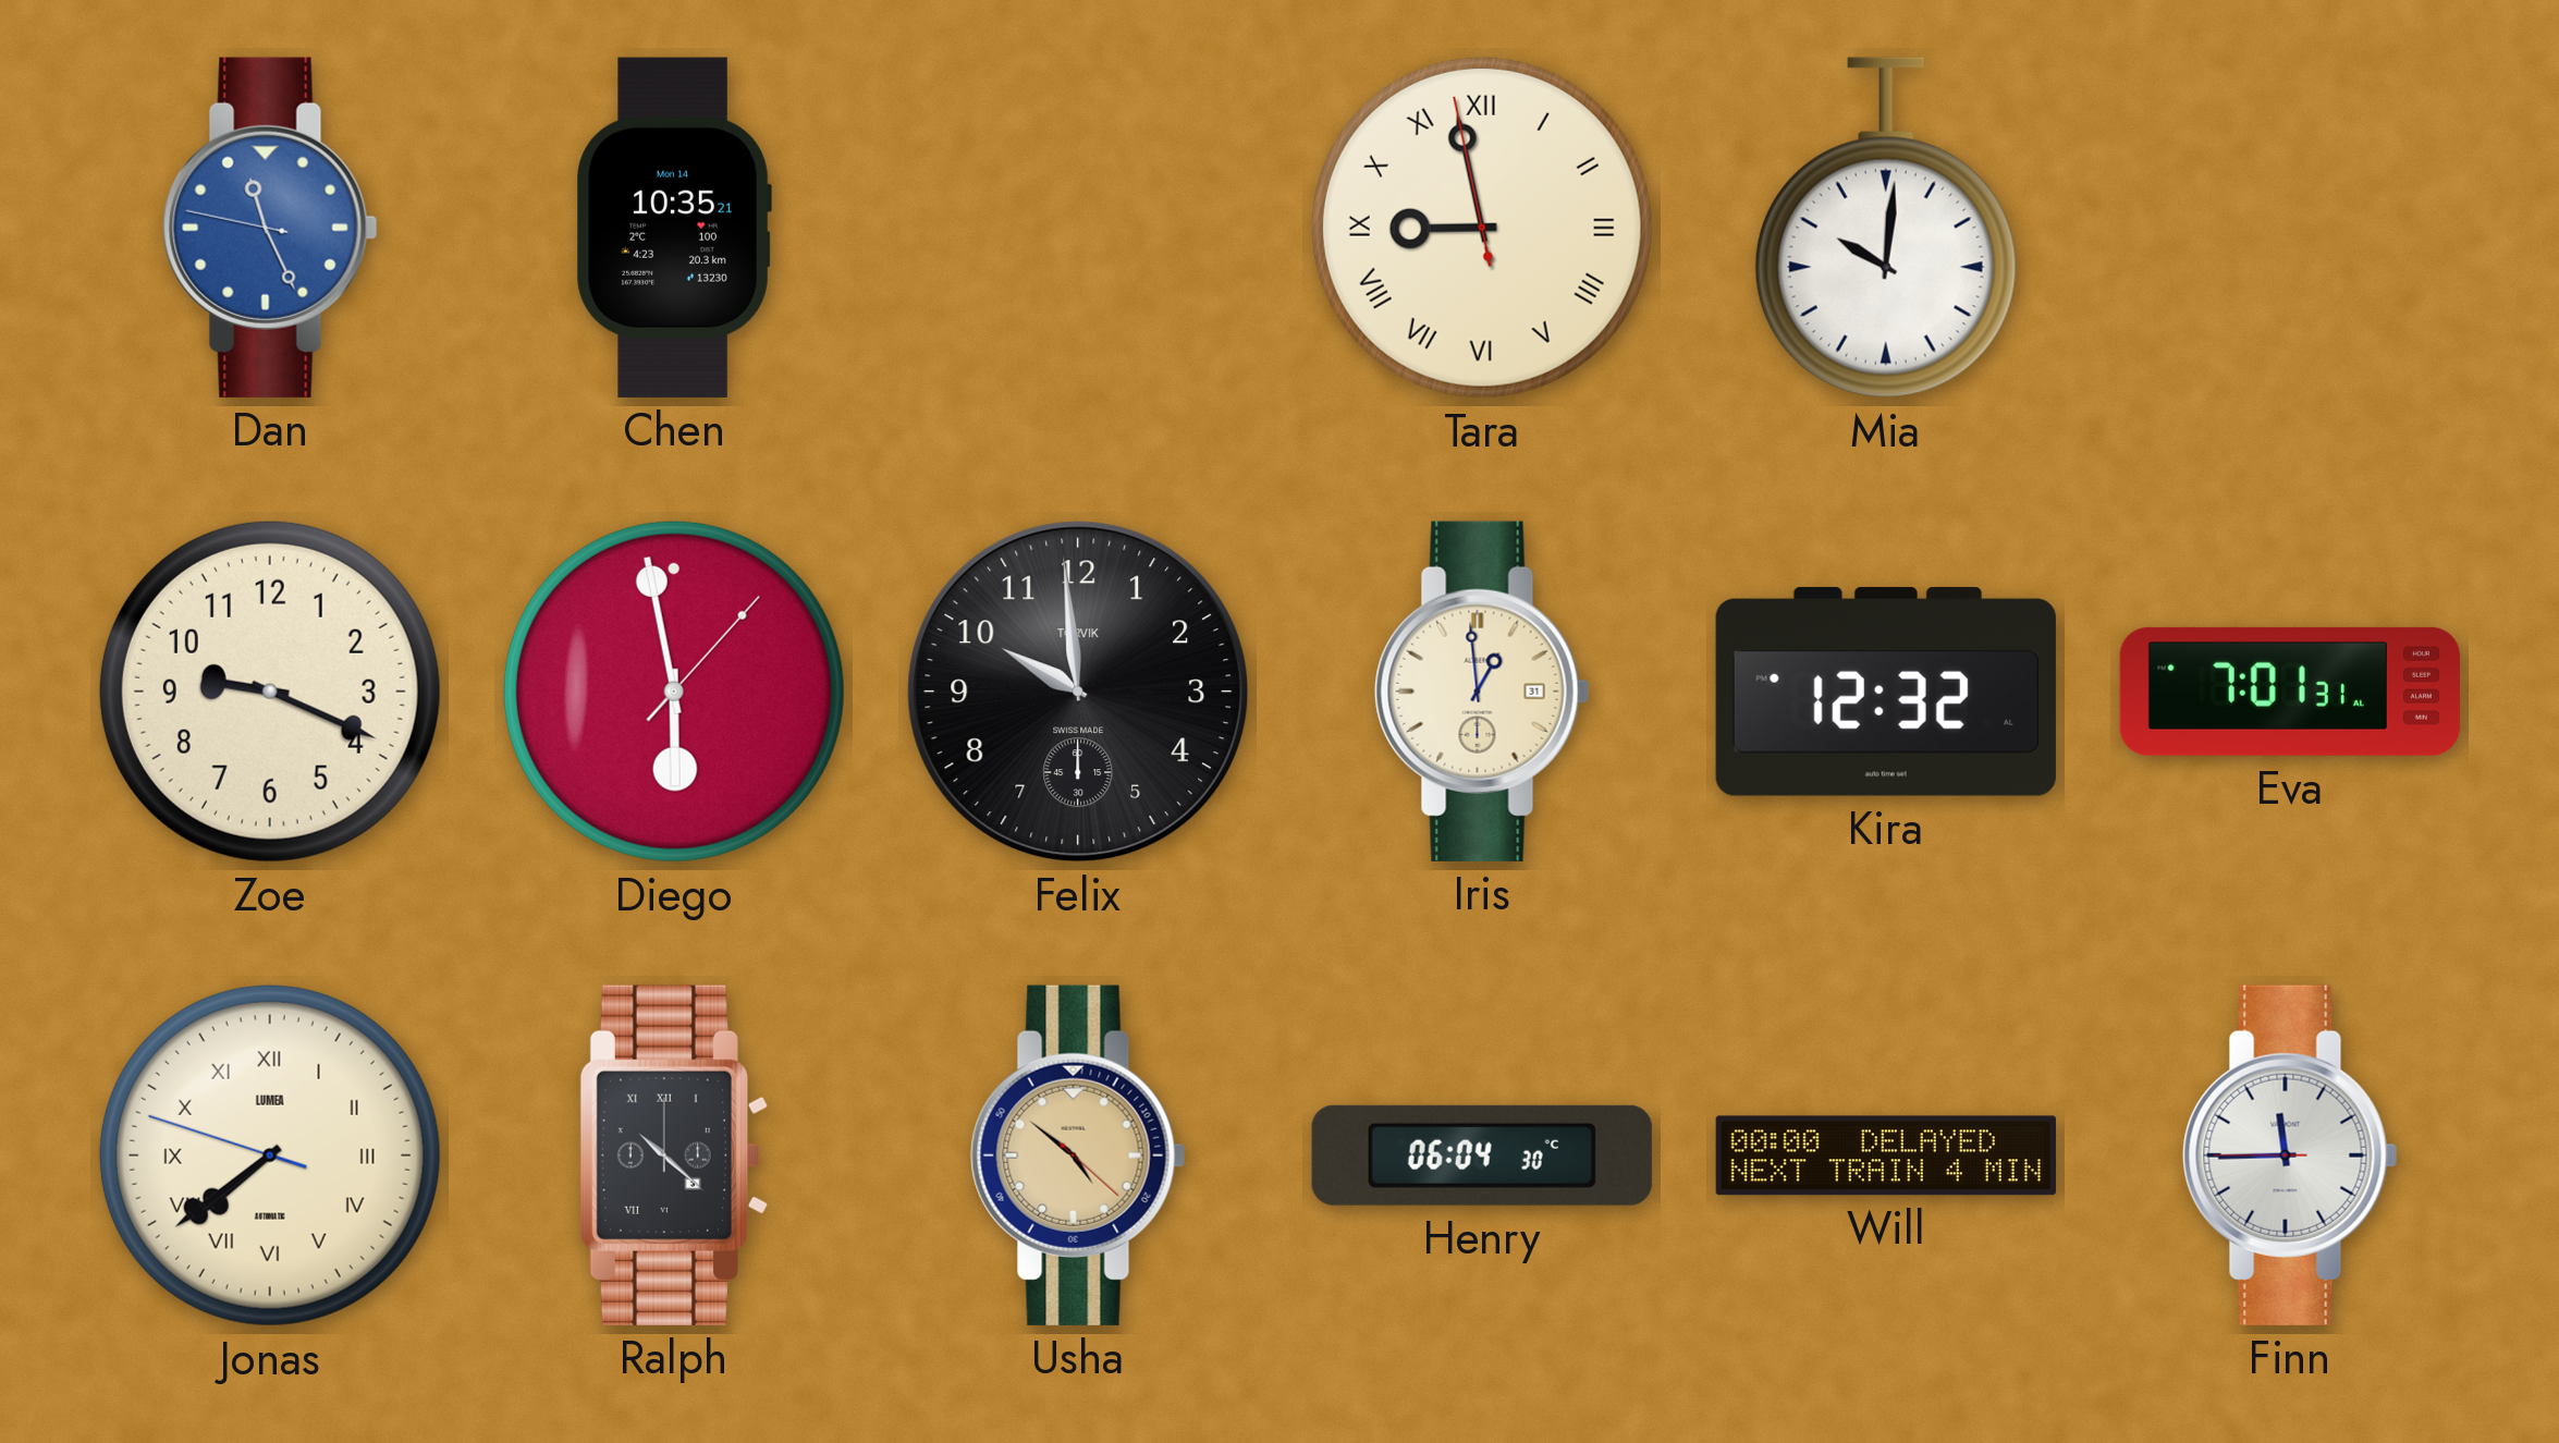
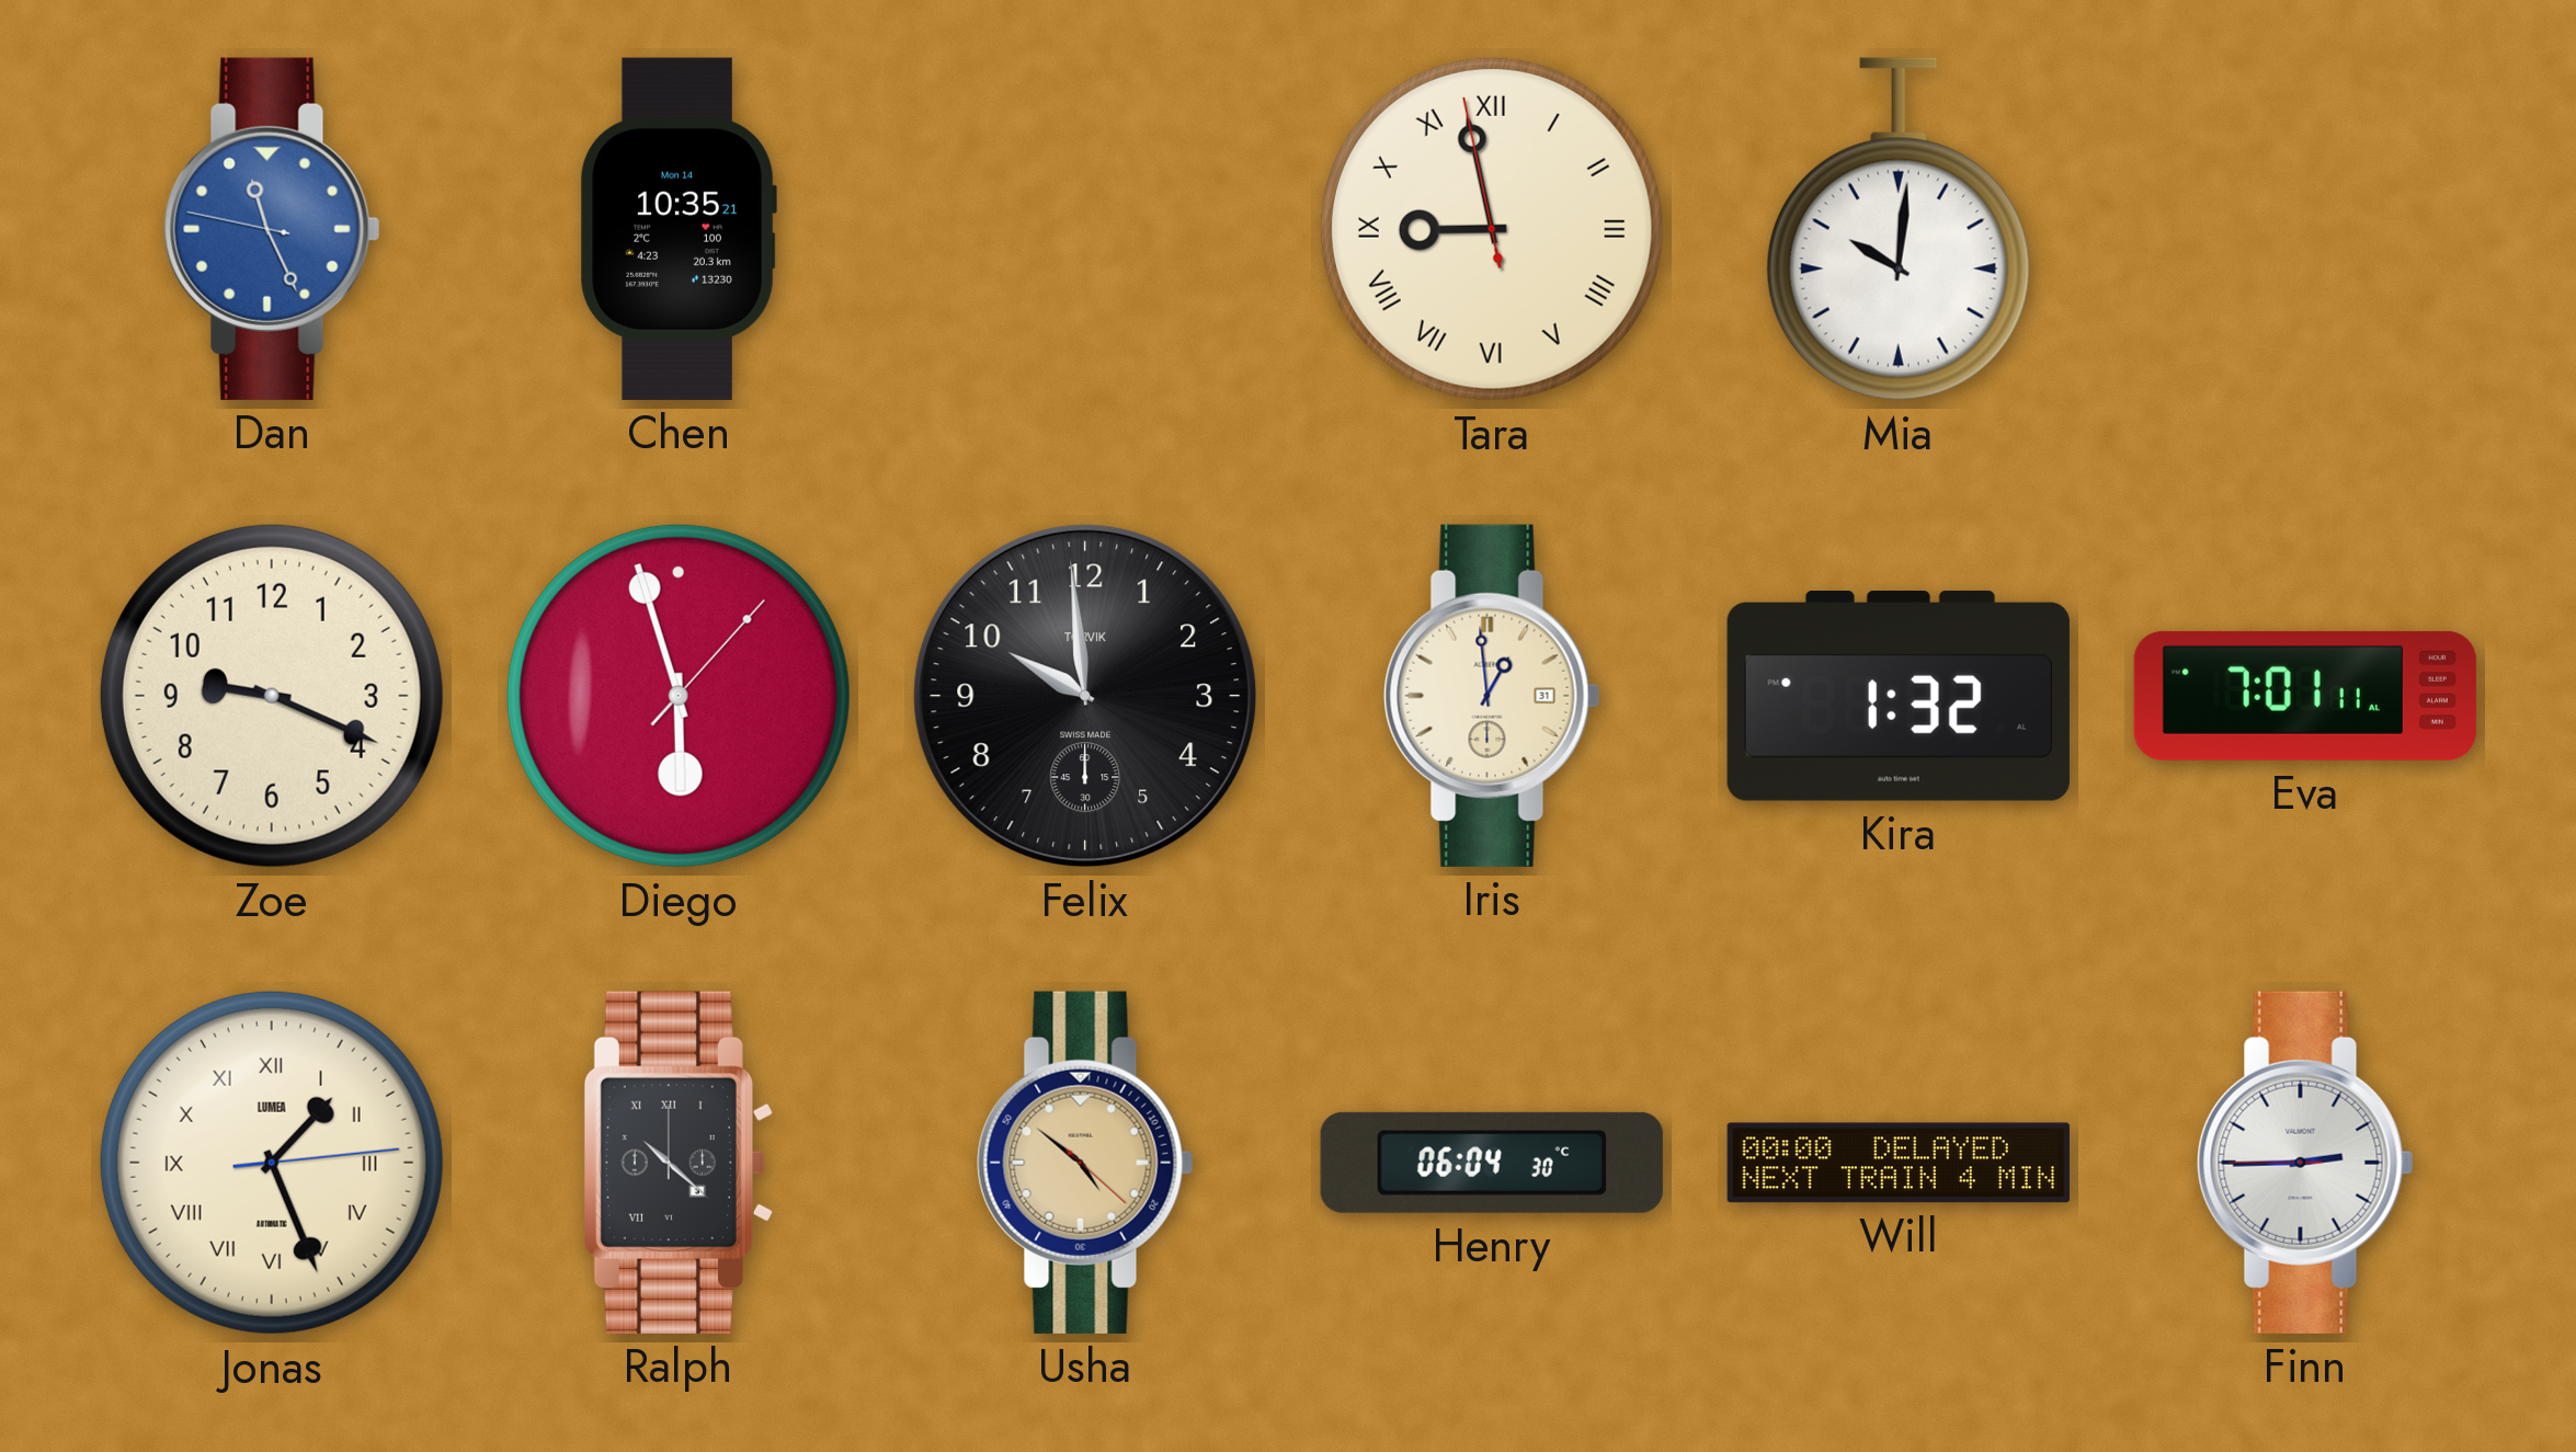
Diego: 5:58 -> 5:57 (679, 696)
Kira: 12:32 -> 1:32 (1899, 696)
Eva: 7:01:31 -> 7:01:11 (2305, 696)
Jonas: 7:38 -> 1:26 (272, 1163)
Finn: 11:44 -> 2:44 (2305, 1163)
